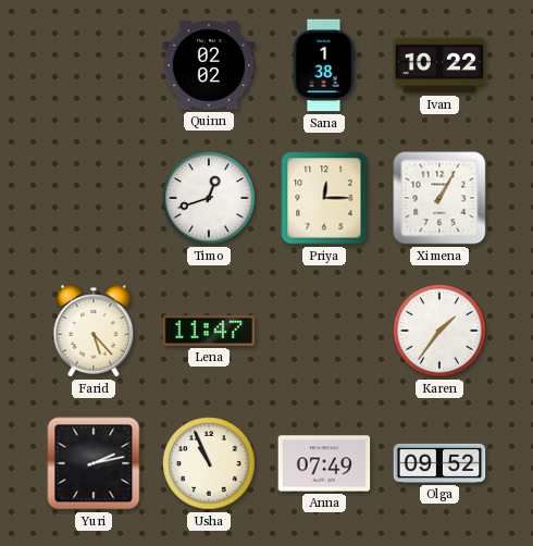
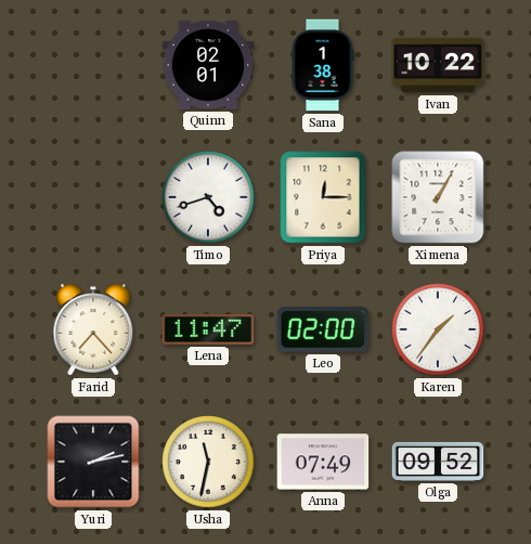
Quinn: 02:02 -> 02:01 (208, 65)
Timo: 12:42 -> 4:42 (208, 197)
Farid: 5:23 -> 7:23 (93, 329)
Leo: none -> 02:00 (323, 329)
Usha: 10:56 -> 11:32 (208, 462)
